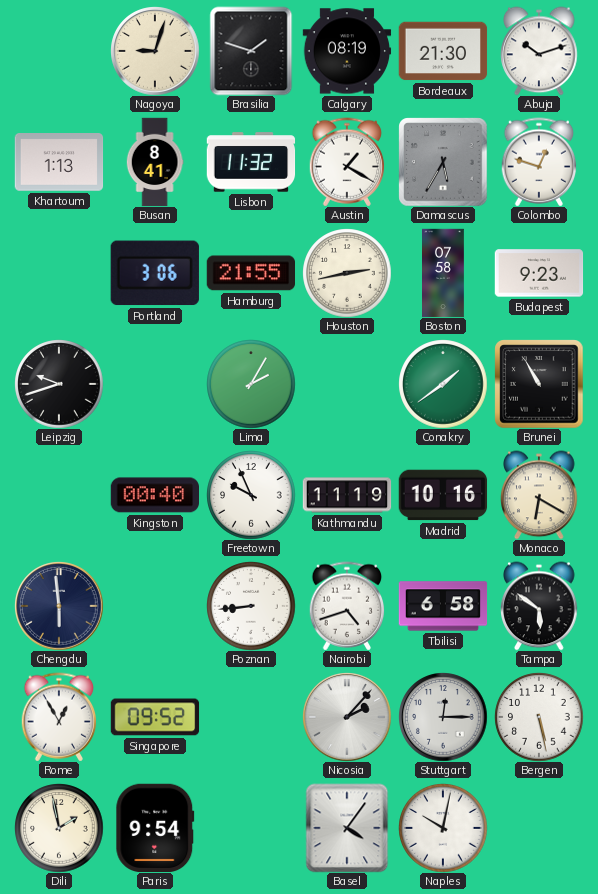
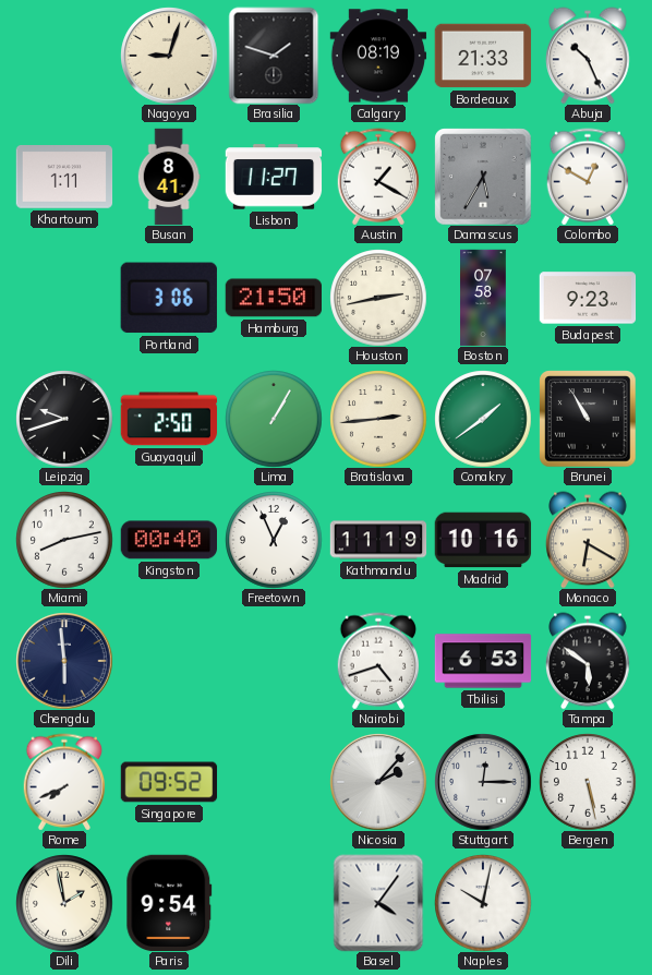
Bordeaux: 21:30 -> 21:33 (483, 56)
Abuja: 10:12 -> 10:26 (588, 56)
Khartoum: 1:13 -> 1:11 (64, 177)
Lisbon: 11:32 -> 11:27 (274, 177)
Colombo: 12:48 -> 12:50 (588, 177)
Hamburg: 21:55 -> 21:50 (273, 298)
Guayaquil: none -> 2:50 (169, 419)
Lima: 2:05 -> 1:05 (274, 419)
Bratislava: none -> 2:44 (378, 419)
Miami: none -> 8:13 (64, 540)
Freetown: 9:56 -> 12:56 (274, 540)
Poznan: 8:44 -> none (251, 606)
Tbilisi: 6:58 -> 6:53 (483, 661)
Rome: 12:55 -> 7:41 (64, 782)
